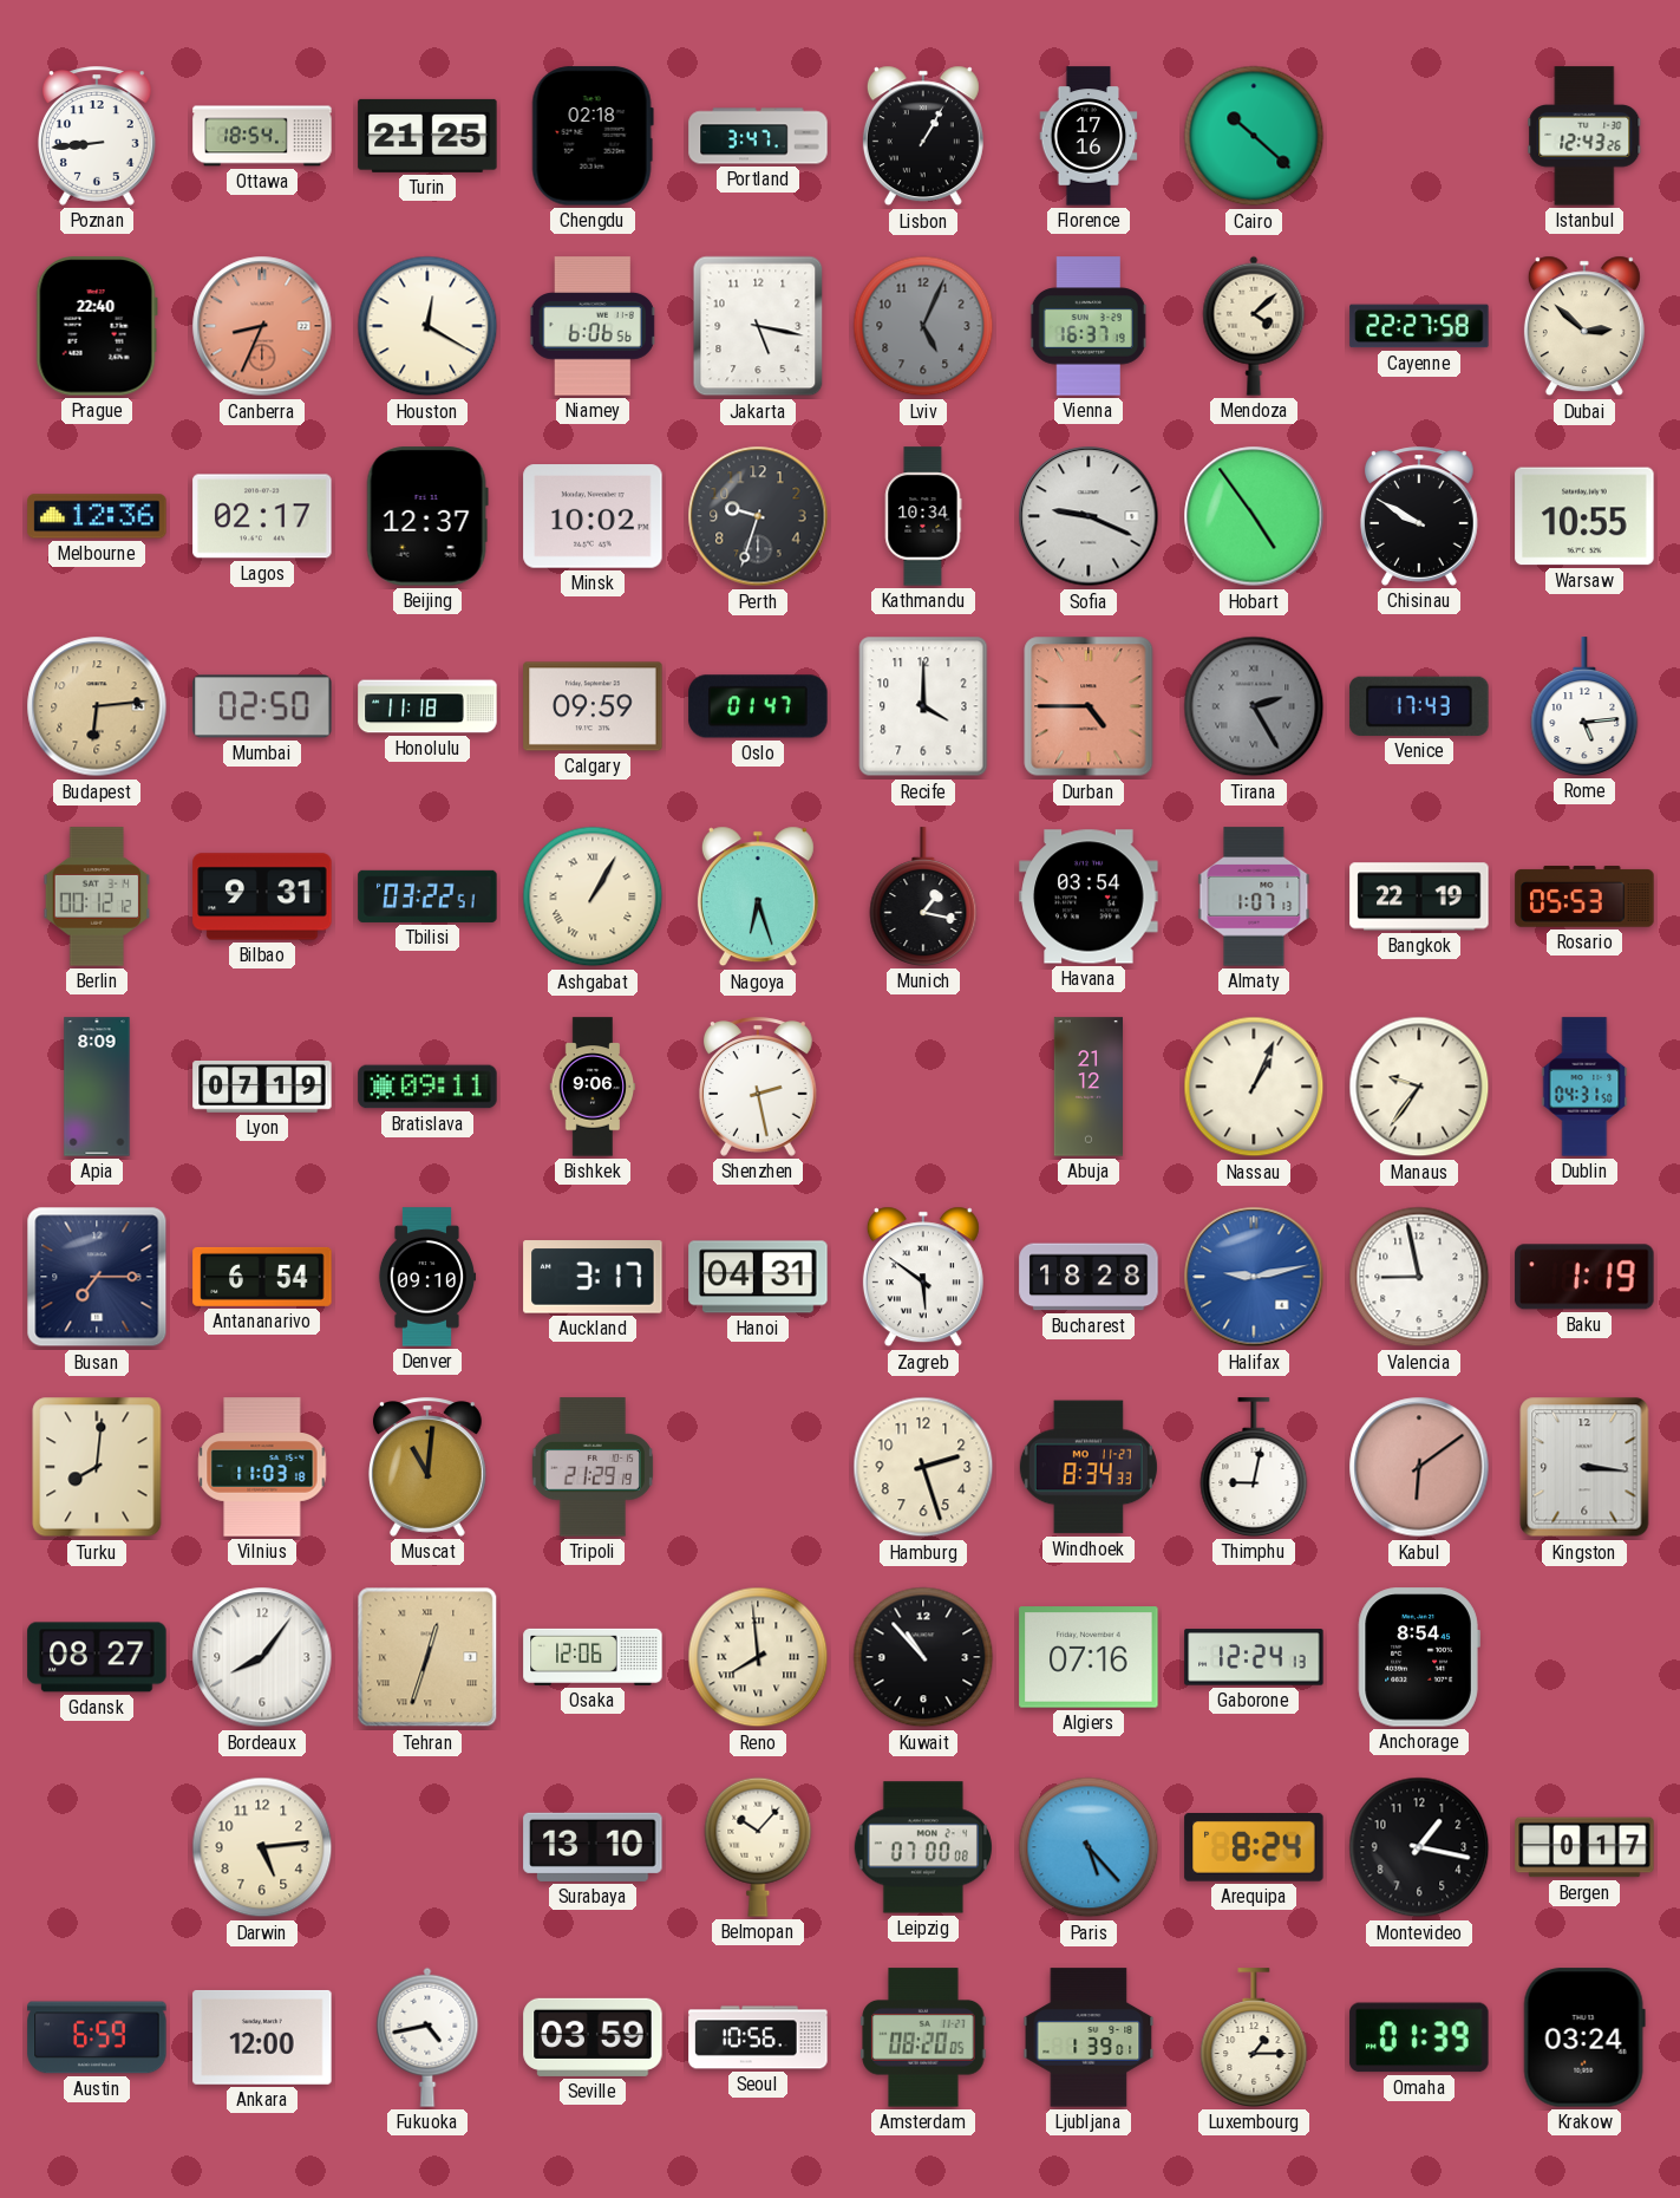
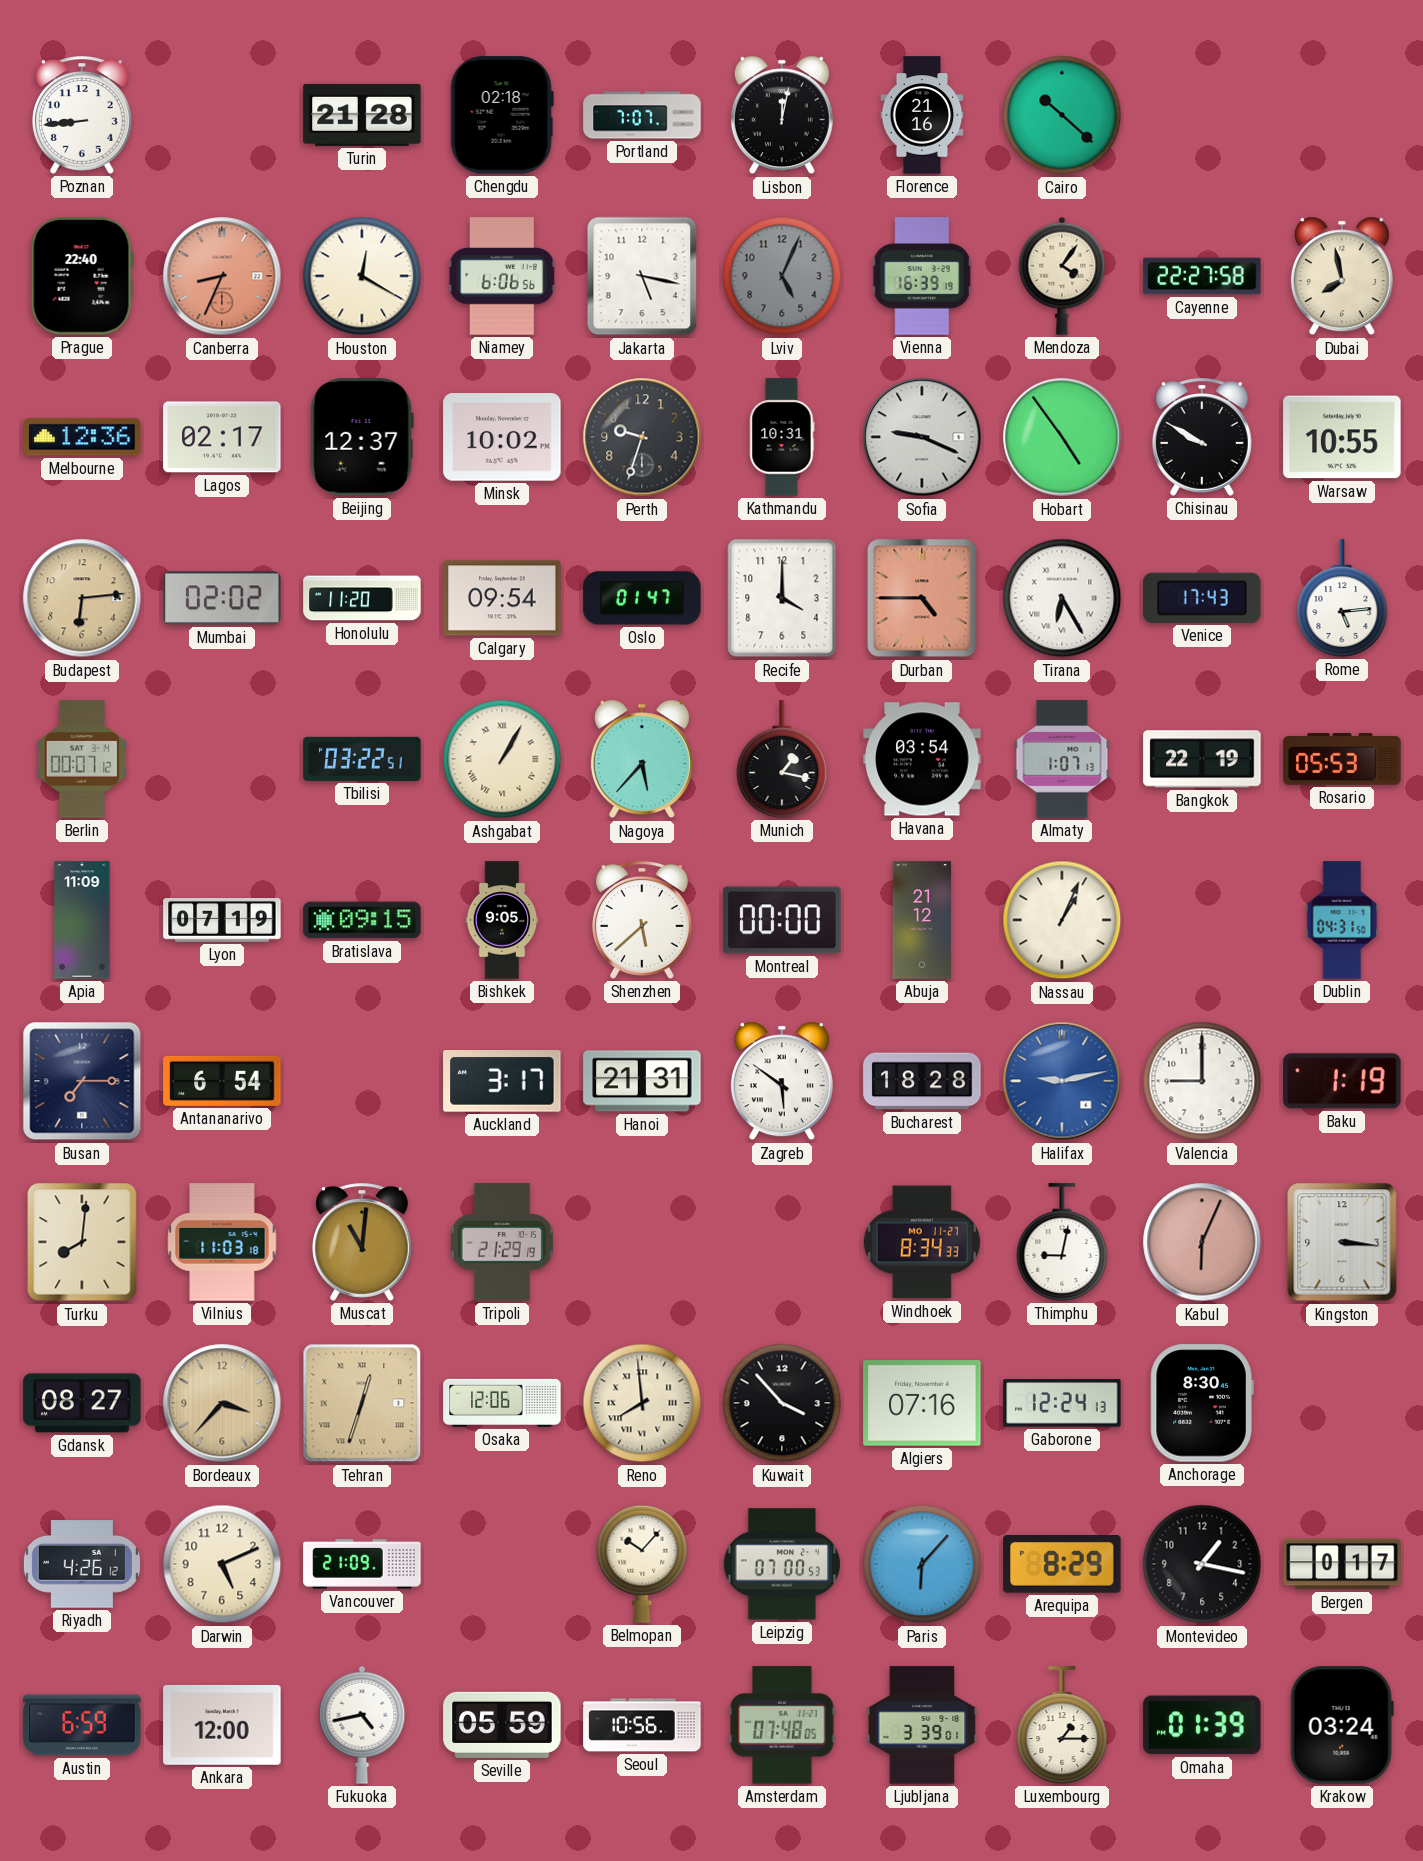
Ottawa: 18:54 -> none (262, 136)
Turin: 21:25 -> 21:28 (362, 115)
Portland: 3:47 -> 7:07 (642, 115)
Lisbon: 1:05 -> 12:02 (782, 115)
Florence: 17:16 -> 21:16 (922, 115)
Istanbul: 12:43 -> none (1584, 136)
Vienna: 16:37 -> 16:39 (922, 276)
Mendoza: 4:08 -> 4:06 (1062, 276)
Dubai: 2:52 -> 7:58 (1342, 276)
Kathmandu: 10:34 -> 10:31 (782, 437)
Mumbai: 02:50 -> 02:02 (222, 598)
Honolulu: 11:18 -> 11:20 (362, 598)
Calgary: 09:59 -> 09:54 (502, 598)
Tirana: 2:25 -> 6:25 (1062, 598)
Tirana dial: grey -> white (1062, 598)
Berlin: 00:12 -> 00:07 (82, 759)
Bilbao: 9:31 -> none (262, 896)
Nagoya: 6:27 -> 5:37 (642, 759)
Apia: 8:09 -> 11:09 (82, 920)
Bratislava: 09:11 -> 09:15 (362, 920)
Bishkek: 9:06 -> 9:05 (502, 920)
Shenzhen: 2:28 -> 5:38 (642, 920)
Montreal: none -> 00:00 (782, 920)
Manaus: 9:36 -> none (1419, 1087)
Denver: 09:10 -> none (427, 1277)
Hanoi: 04:31 -> 21:31 (642, 1081)
Valencia: 8:58 -> 9:00 (1202, 1081)
Hamburg: 2:27 -> none (923, 1467)
Kabul: 6:09 -> 6:04 (1202, 1242)
Bordeaux: 8:06 -> 3:37 (222, 1403)
Bordeaux dial: white -> champagne (222, 1403)
Kuwait: 10:53 -> 3:53 (782, 1403)
Anchorage: 8:54 -> 8:30 (1202, 1403)
Riyadh: none -> 4:26 (82, 1564)
Darwin: 5:14 -> 5:11 (222, 1564)
Vancouver: none -> 21:09 (362, 1564)
Surabaya: 13:10 -> none (593, 1847)
Leipzig: 07:00:08 -> 07:00:53 (782, 1564)
Paris: 5:23 -> 6:07 (922, 1564)
Arequipa: 8:24 -> 8:29 (1062, 1564)
Seville: 03:59 -> 05:59 (502, 1725)
Amsterdam: 08:20 -> 07:48 (782, 1725)
Ljubljana: 1:39 -> 3:39 (922, 1725)
